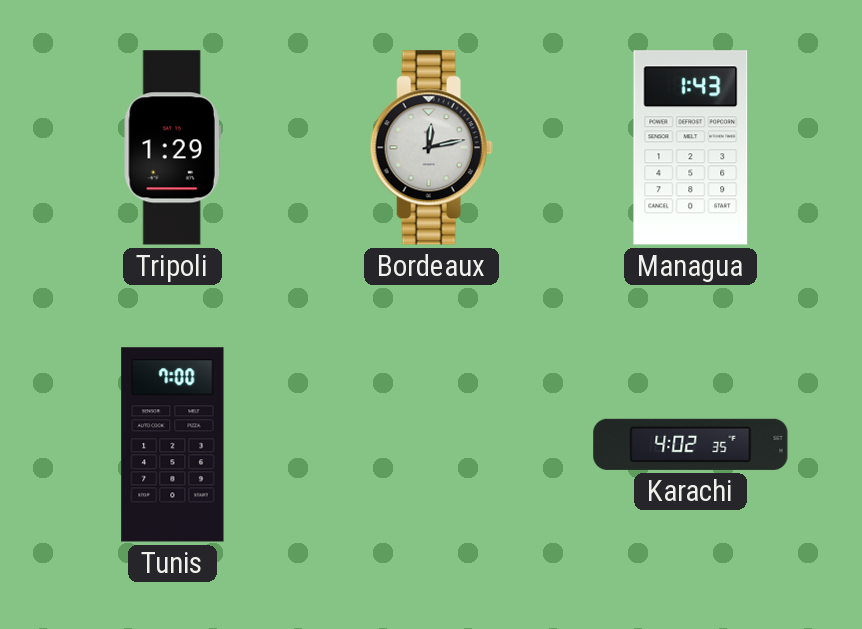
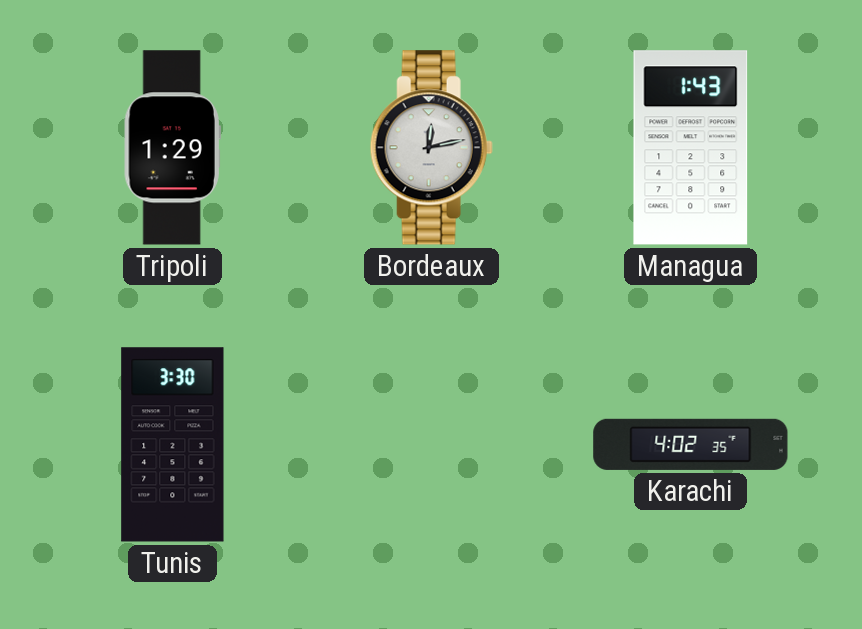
Tunis: 7:00 -> 3:30 (173, 445)
